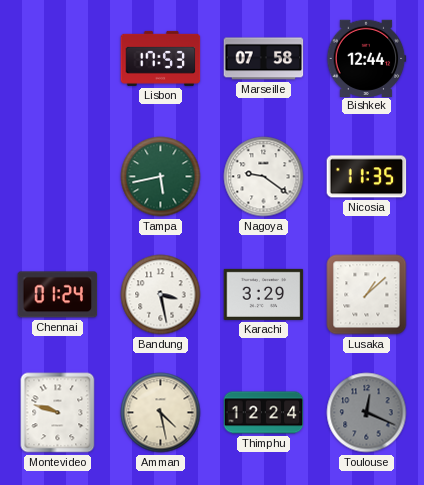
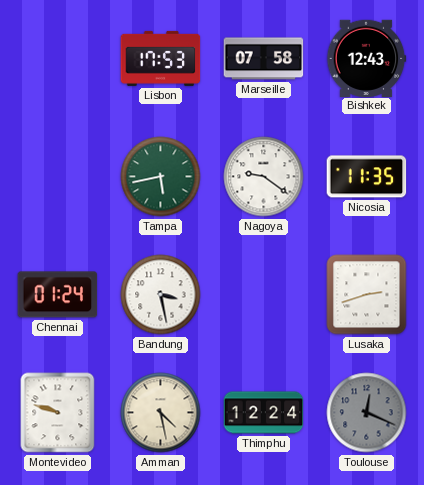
Bishkek: 12:44 -> 12:43 (366, 58)
Karachi: 3:29 -> none (264, 294)
Lusaka: 1:08 -> 2:42 (367, 295)
